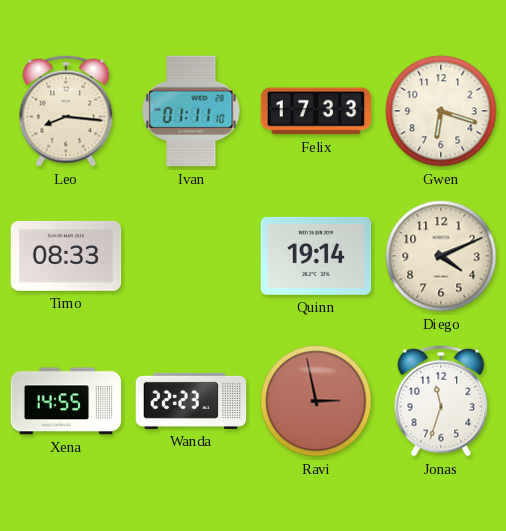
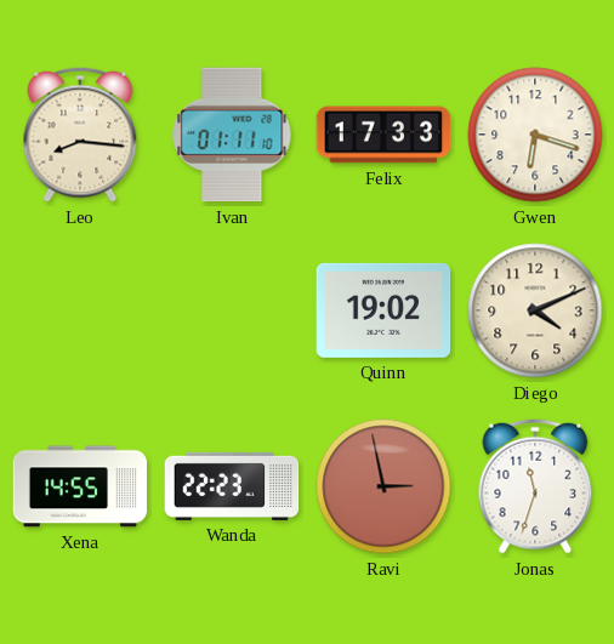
Timo: 08:33 -> none (66, 256)
Quinn: 19:14 -> 19:02 (383, 310)
